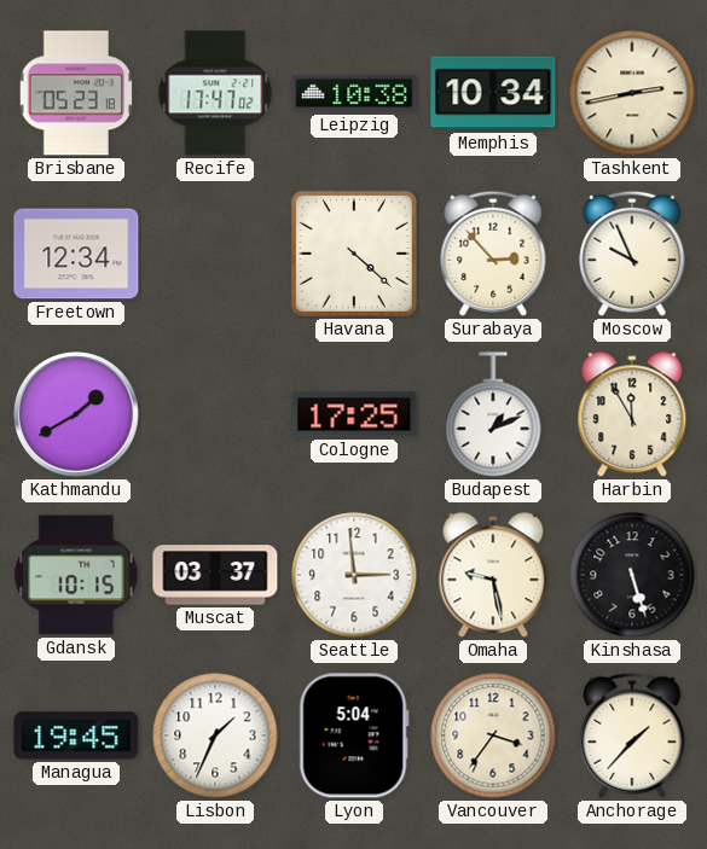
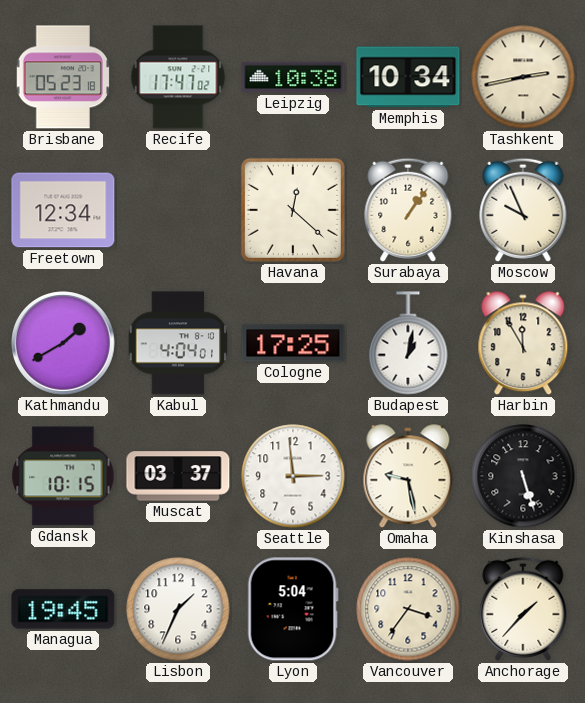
Havana: 4:22 -> 12:22 (293, 210)
Surabaya: 2:53 -> 1:06 (408, 210)
Kabul: none -> 4:04 (177, 343)
Budapest: 1:11 -> 1:02 (408, 343)
